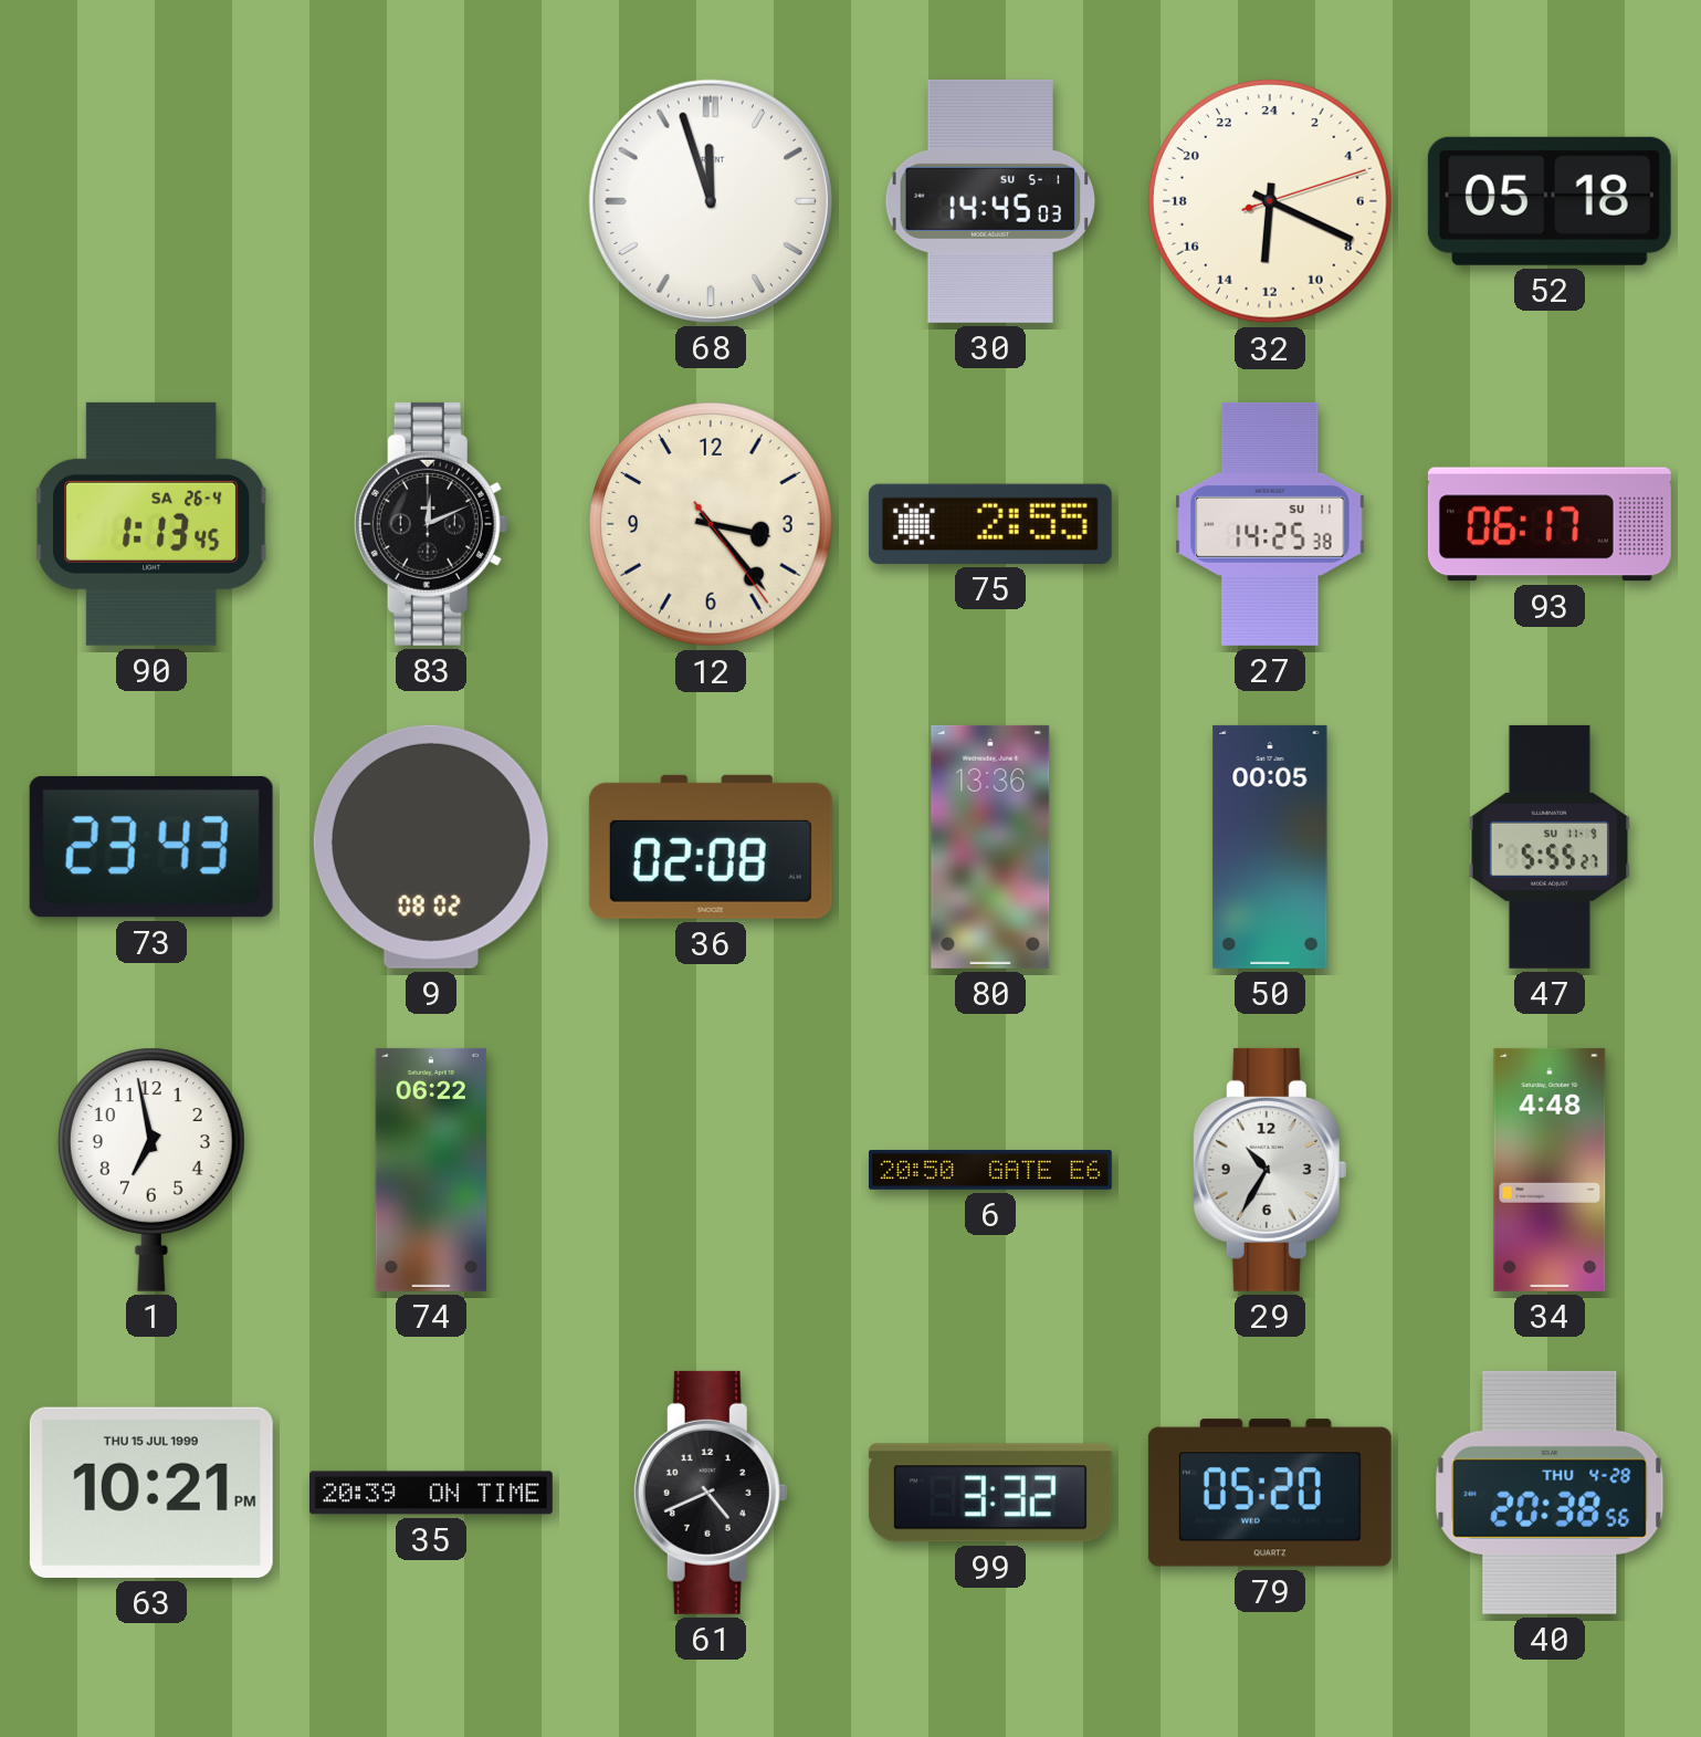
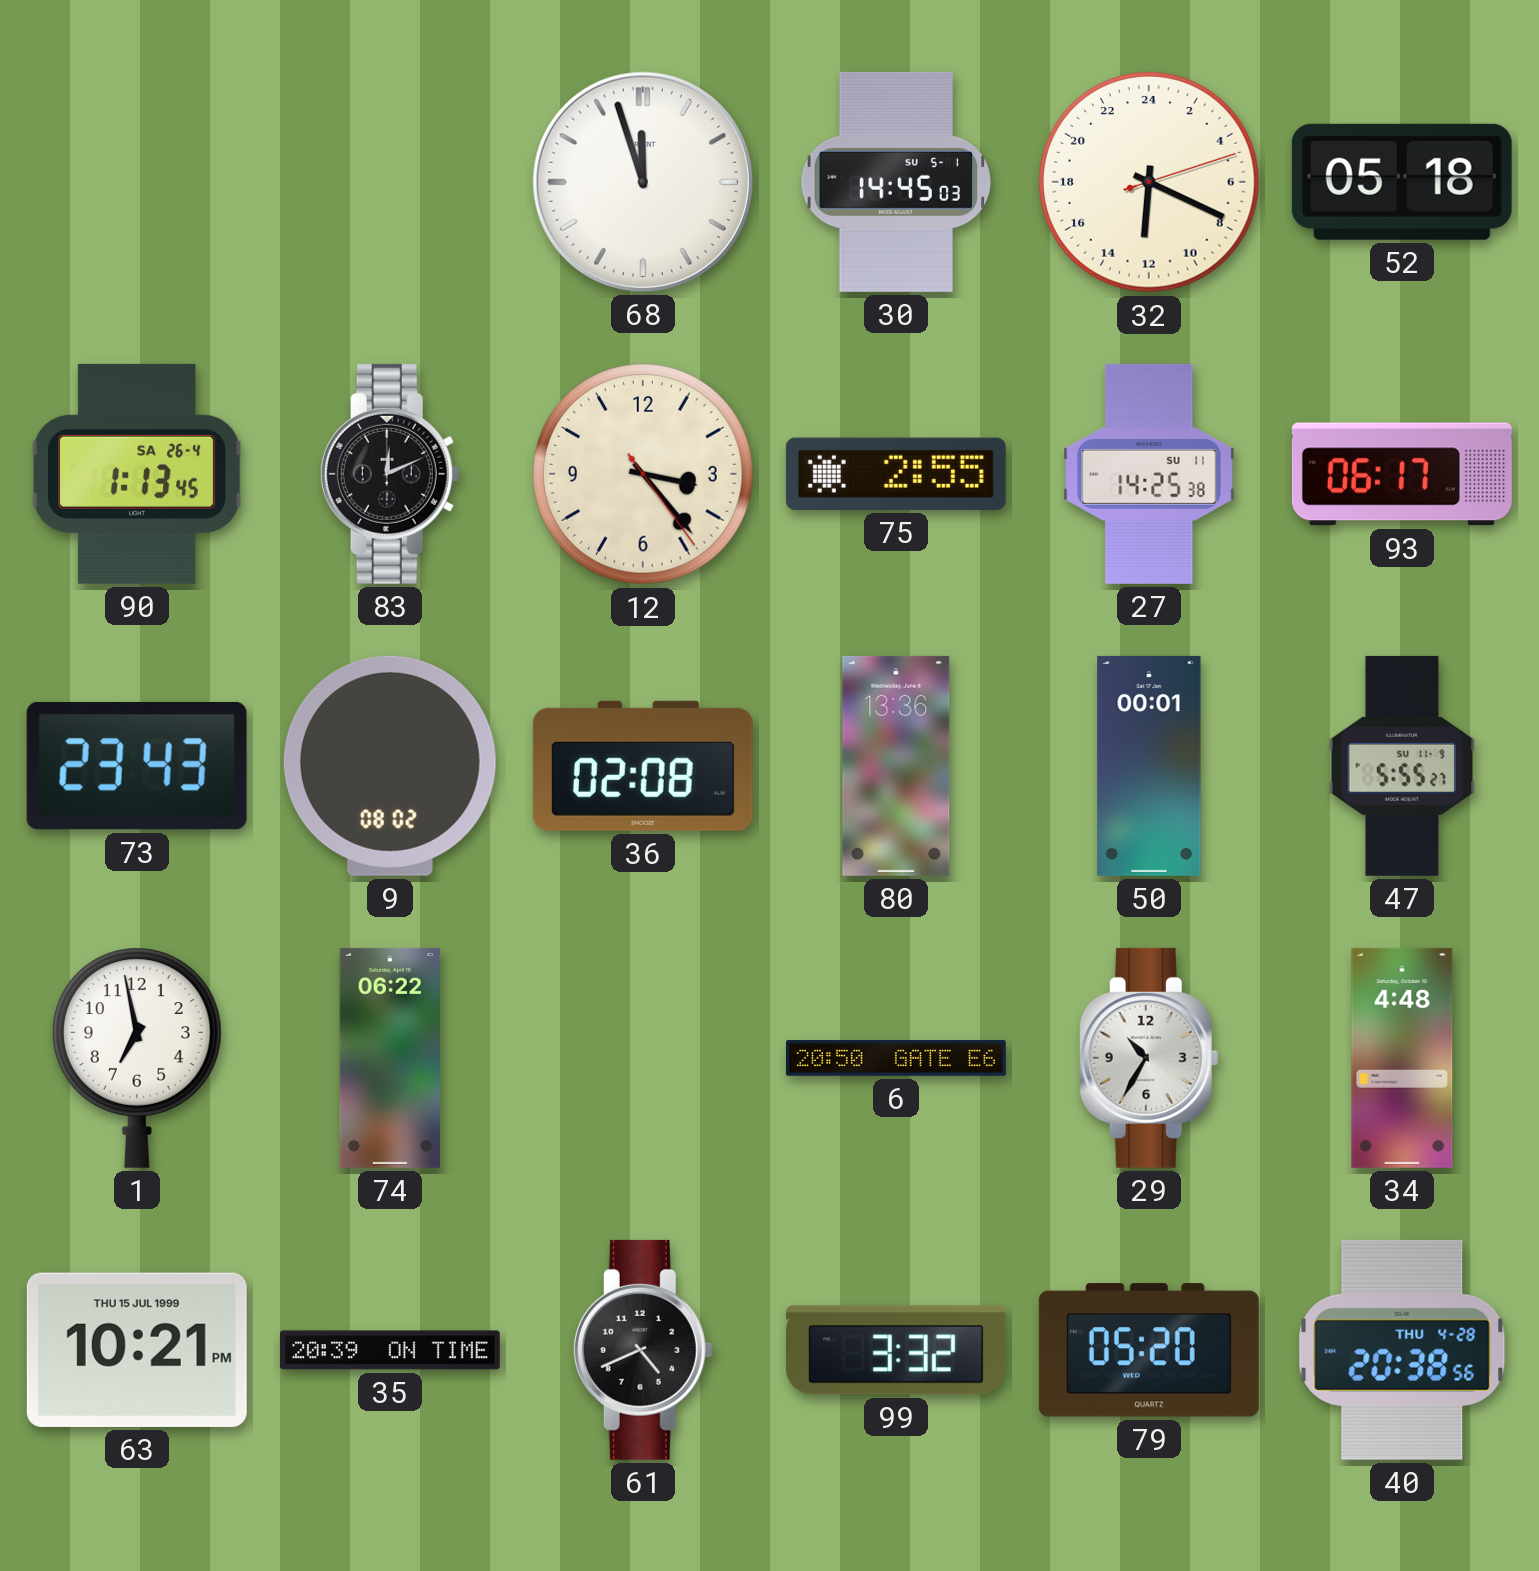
50: 00:05 -> 00:01 (1149, 766)
